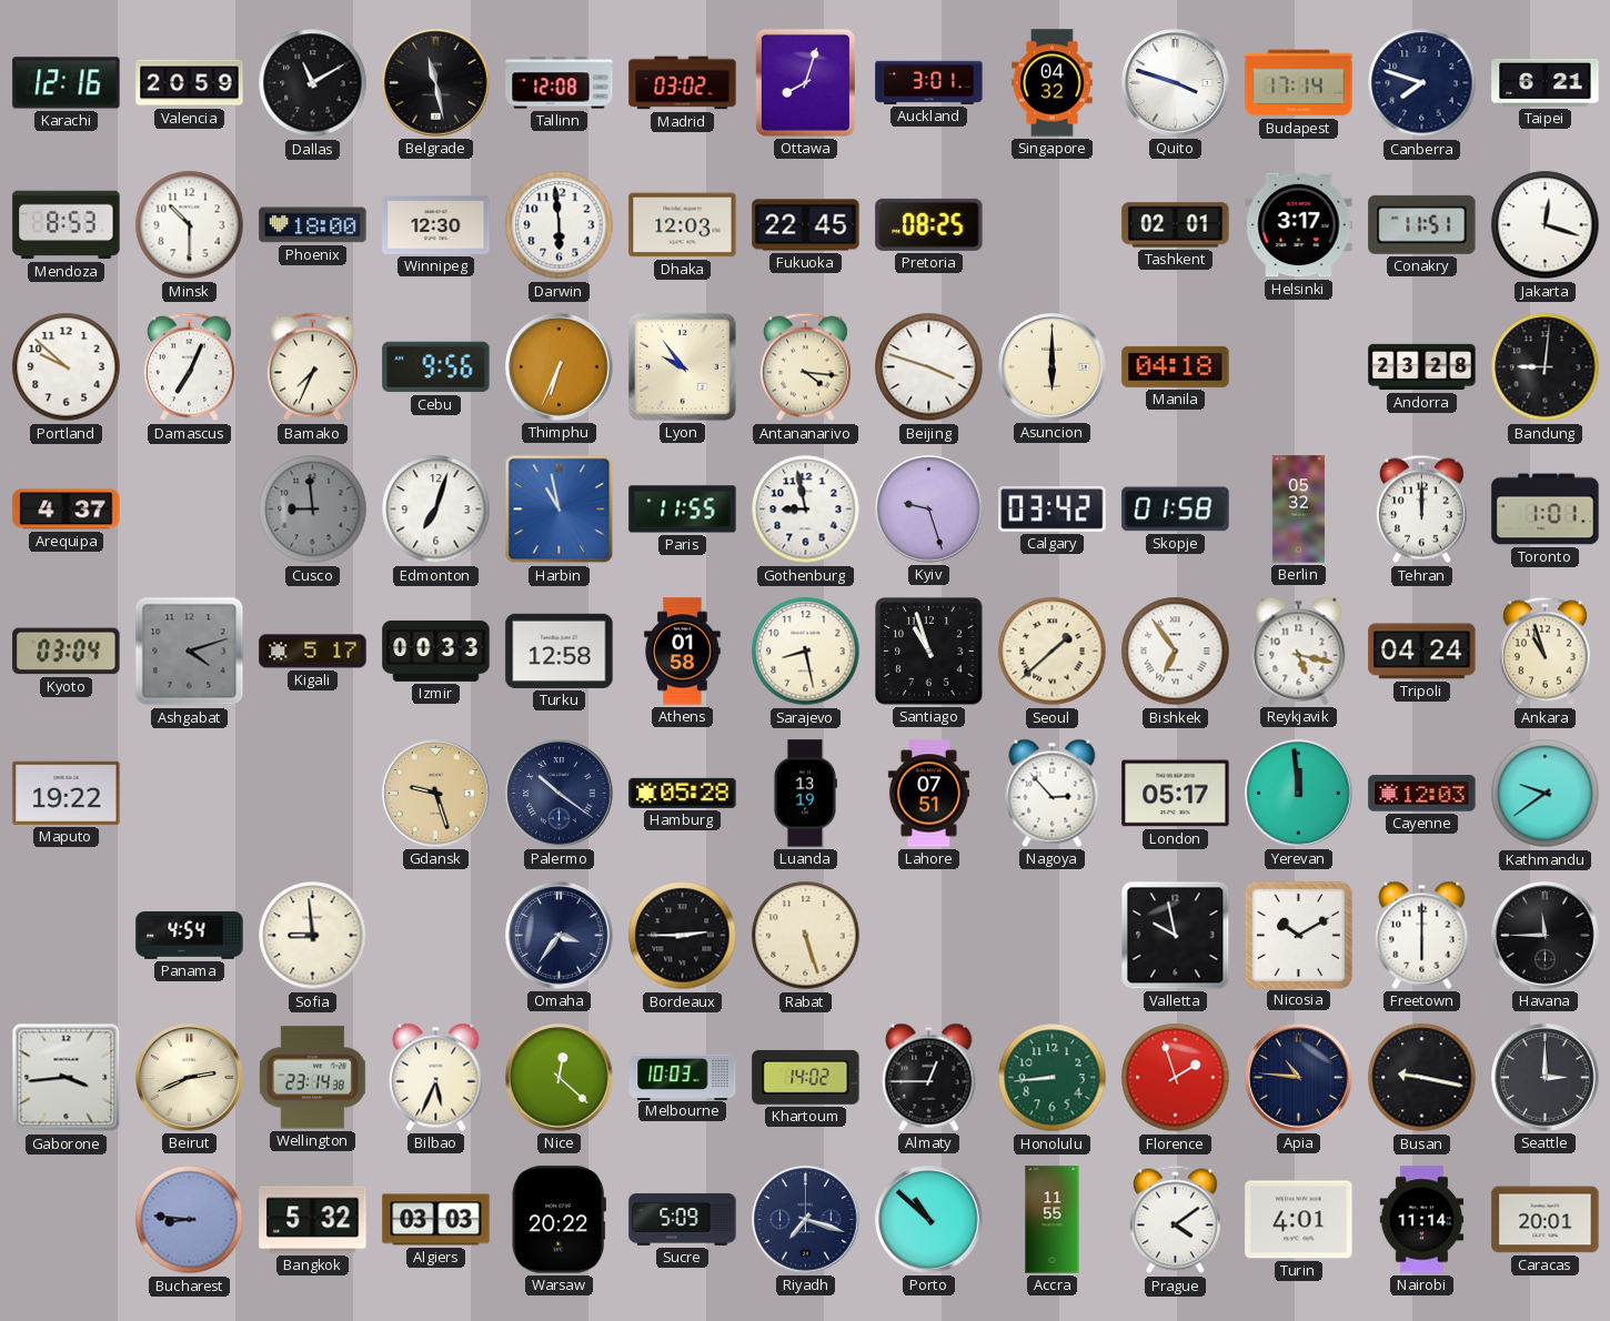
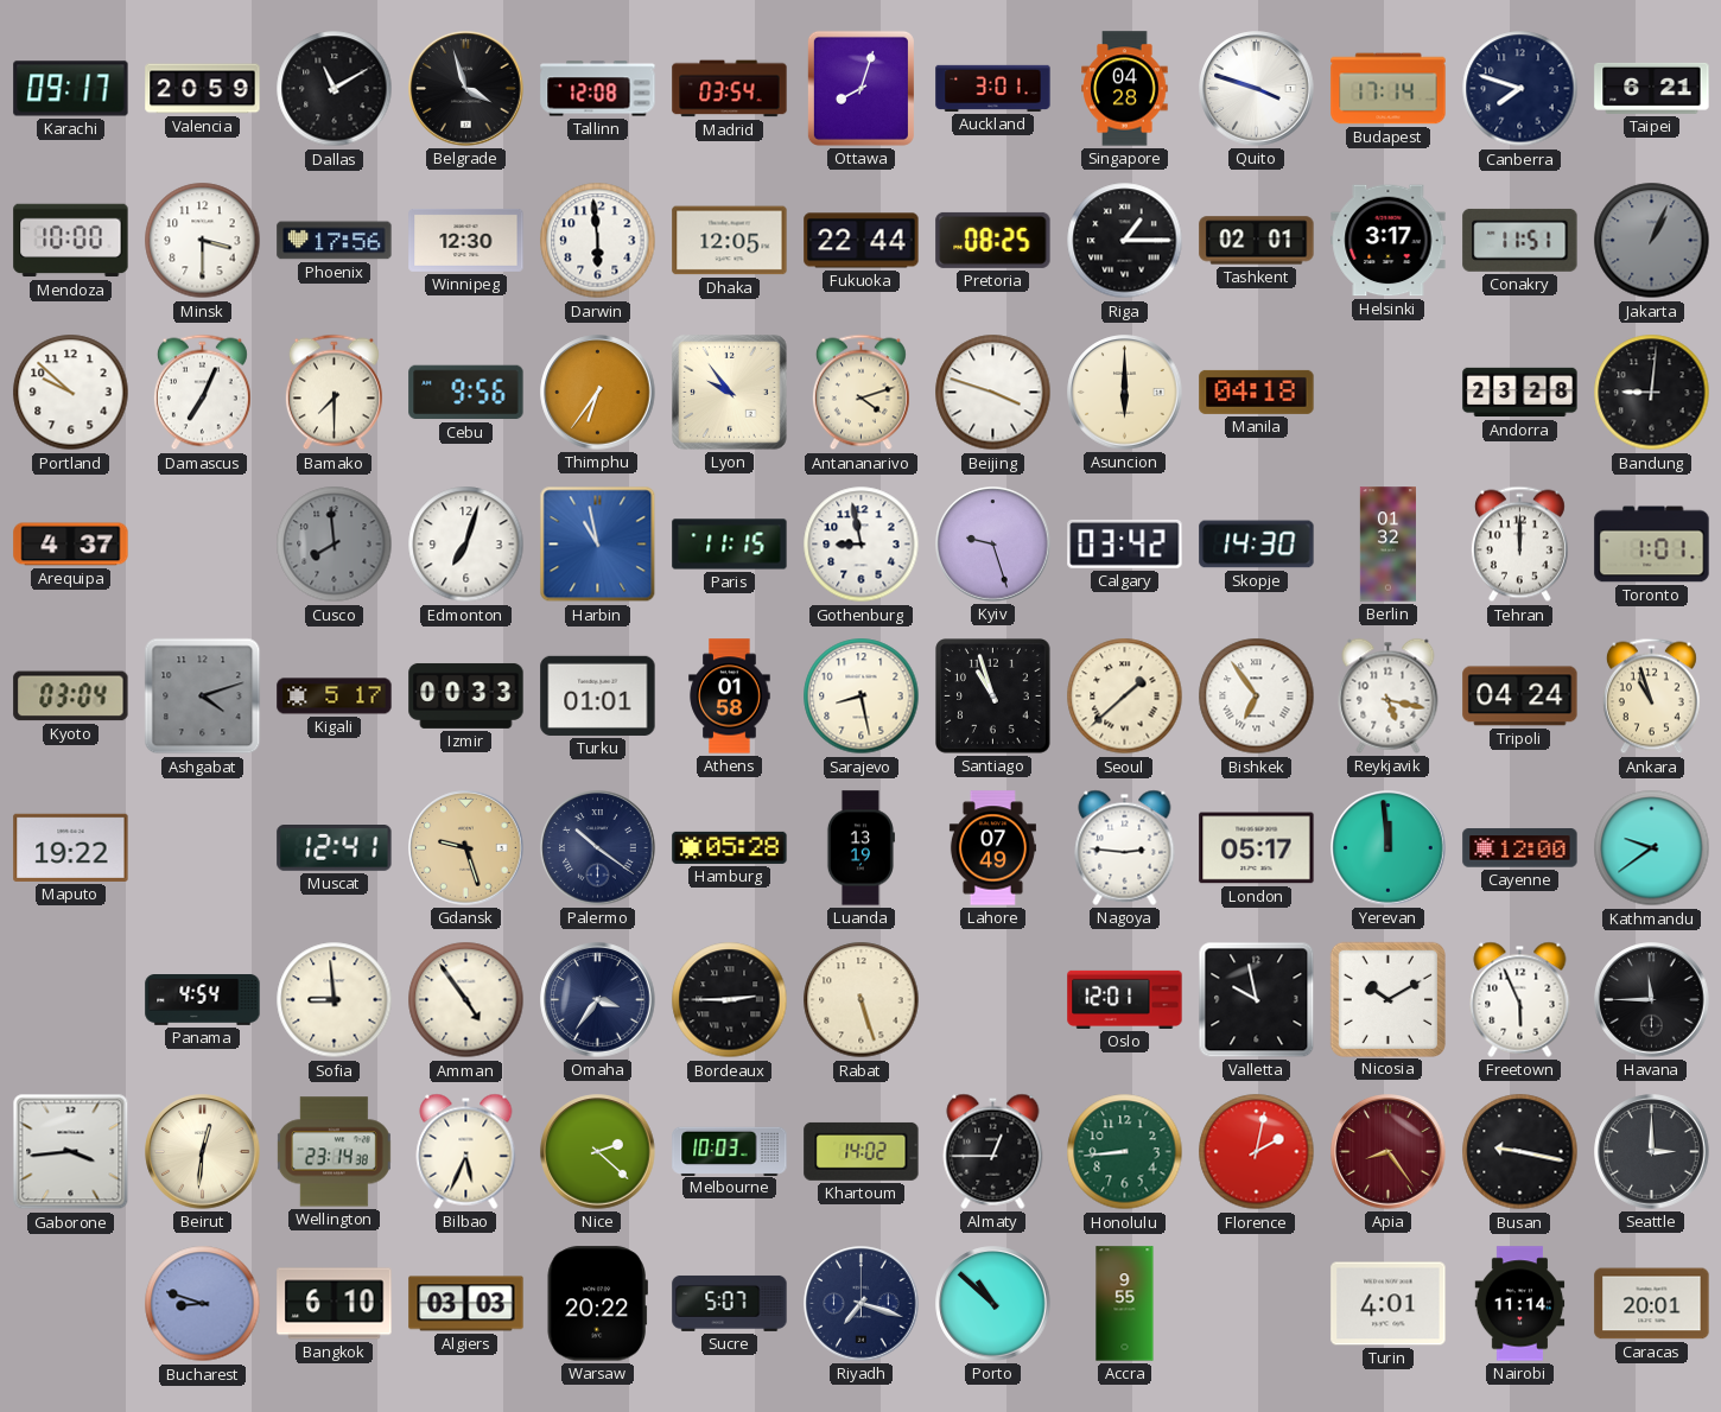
Karachi: 12:16 -> 09:17 (71, 89)
Belgrade: 11:28 -> 3:57 (466, 89)
Madrid: 03:02 -> 03:54 (730, 89)
Singapore: 04:32 -> 04:28 (1125, 89)
Mendoza: 8:53 -> 10:00 (71, 241)
Minsk: 10:30 -> 3:30 (203, 241)
Phoenix: 18:00 -> 17:56 (335, 241)
Dhaka: 12:03 -> 12:05 (730, 241)
Fukuoka: 22:45 -> 22:44 (862, 241)
Riga: none -> 1:15 (1125, 241)
Jakarta: 12:18 -> 1:04 (1652, 241)
Jakarta dial: white -> grey (1652, 241)
Bamako: 7:34 -> 7:30 (334, 393)
Thimphu: 6:34 -> 6:36 (598, 393)
Antananarivo: 4:16 -> 4:12 (860, 393)
Cusco: 8:59 -> 7:59 (335, 545)
Paris: 11:55 -> 11:15 (730, 545)
Skopje: 01:58 -> 14:30 (1257, 545)
Berlin: 05:32 -> 01:32 (1387, 545)
Turku: 12:58 -> 01:01 (598, 695)
Muscat: none -> 12:41 (335, 848)
Lahore: 07:51 -> 07:49 (992, 848)
Nagoya: 2:53 -> 2:46 (1125, 847)
Cayenne: 12:03 -> 12:00 (1520, 848)
Amman: none -> 4:54 (466, 1000)
Oslo: none -> 12:01 (1125, 999)
Freetown: 6:00 -> 5:56 (1520, 999)
Beirut: 2:41 -> 12:31 (203, 1152)
Nice: 12:22 -> 2:22 (598, 1152)
Florence: 1:57 -> 2:02 (1257, 1152)
Apia: 10:46 -> 8:24 (1389, 1152)
Apia dial: navy -> burgundy (1389, 1152)
Bucharest: 8:46 -> 8:48 (203, 1304)
Bangkok: 5:32 -> 6:10 (335, 1304)
Sucre: 5:09 -> 5:07 (730, 1303)
Accra: 11:55 -> 9:55 (1125, 1304)
Prague: 4:09 -> none (1175, 1220)
